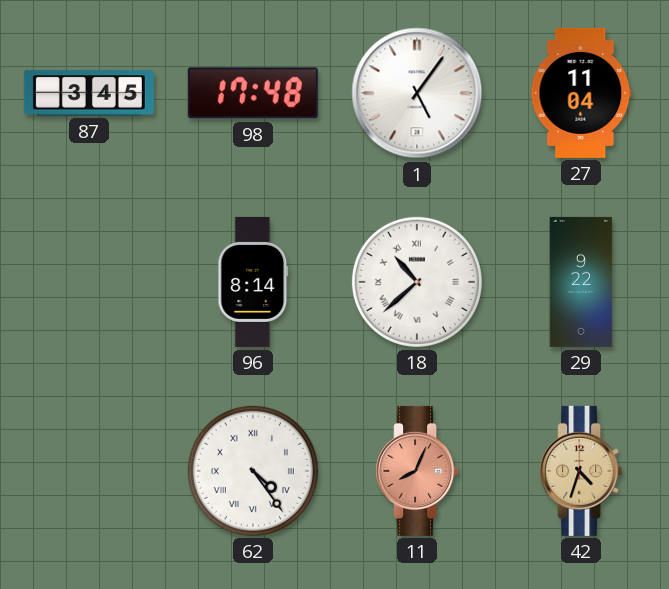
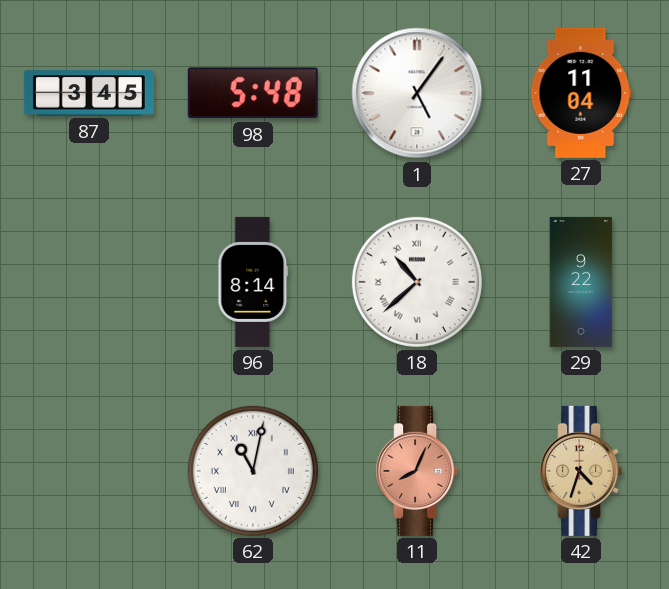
98: 17:48 -> 5:48 (253, 93)
62: 4:24 -> 11:02 (253, 471)
